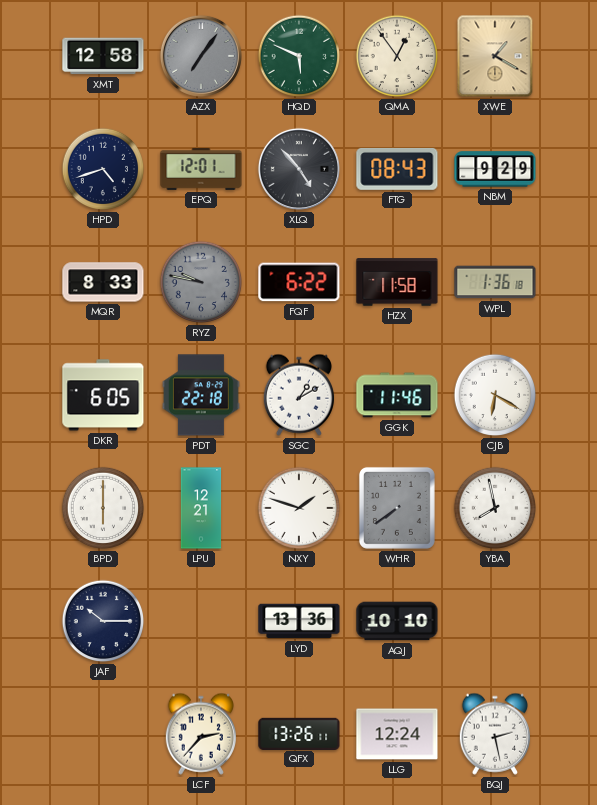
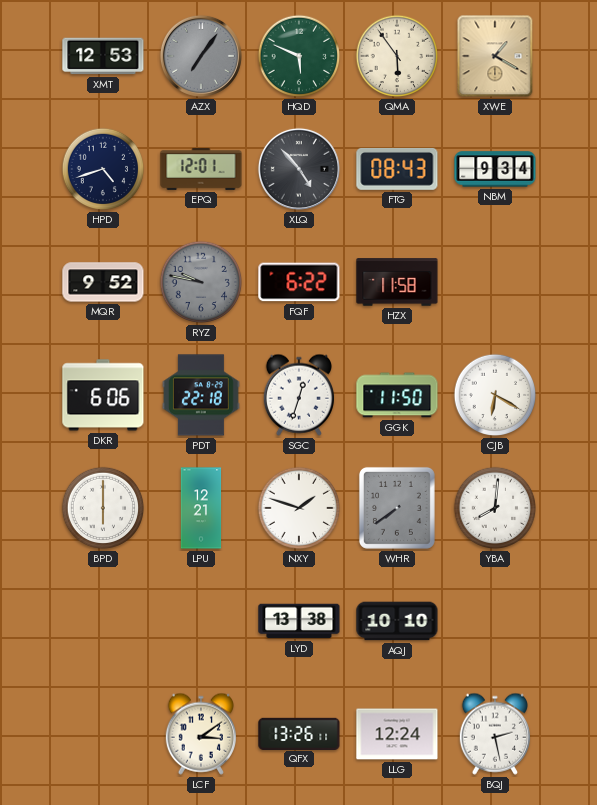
XMT: 12:58 -> 12:53 (103, 56)
QMA: 12:54 -> 5:54 (397, 56)
NBM: 9:29 -> 9:34 (495, 169)
MQR: 8:33 -> 9:52 (103, 282)
WPL: 1:36 -> none (495, 282)
DKR: 6:05 -> 6:06 (103, 395)
SGC: 1:10 -> 12:33 (298, 395)
GGK: 11:46 -> 11:50 (397, 395)
YBA: 7:58 -> 8:01 (495, 508)
JAF: 10:15 -> none (103, 621)
LYD: 13:36 -> 13:38 (299, 621)
LCF: 2:37 -> 3:09 (200, 734)
